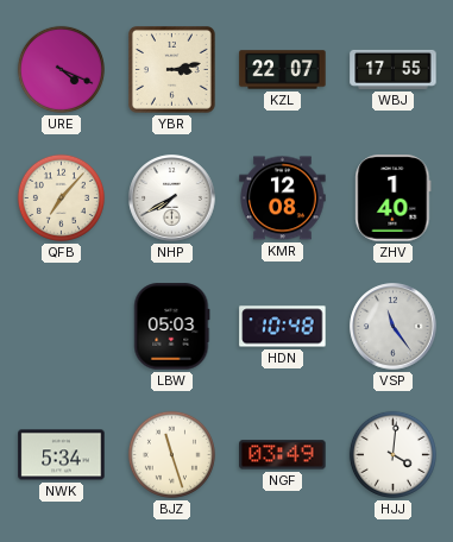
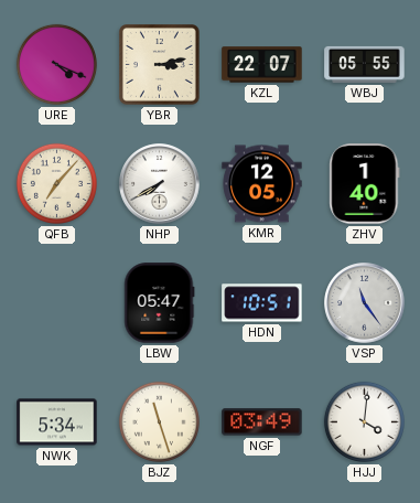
WBJ: 17:55 -> 05:55 (365, 64)
KMR: 12:08 -> 12:05 (262, 184)
LBW: 05:03 -> 05:47 (160, 303)
HDN: 10:48 -> 10:51 (262, 303)
